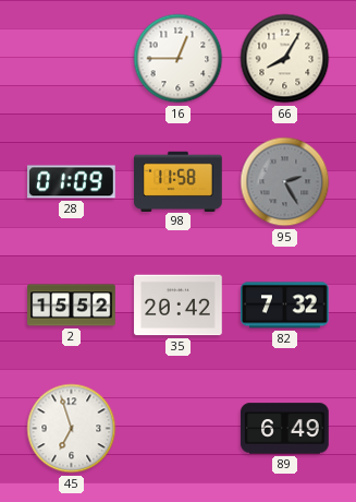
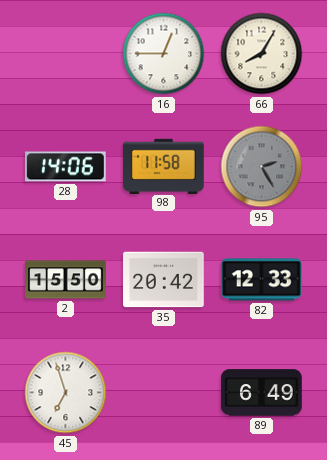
28: 01:09 -> 14:06 (66, 167)
2: 15:52 -> 15:50 (66, 280)
82: 7:32 -> 12:33 (262, 280)
